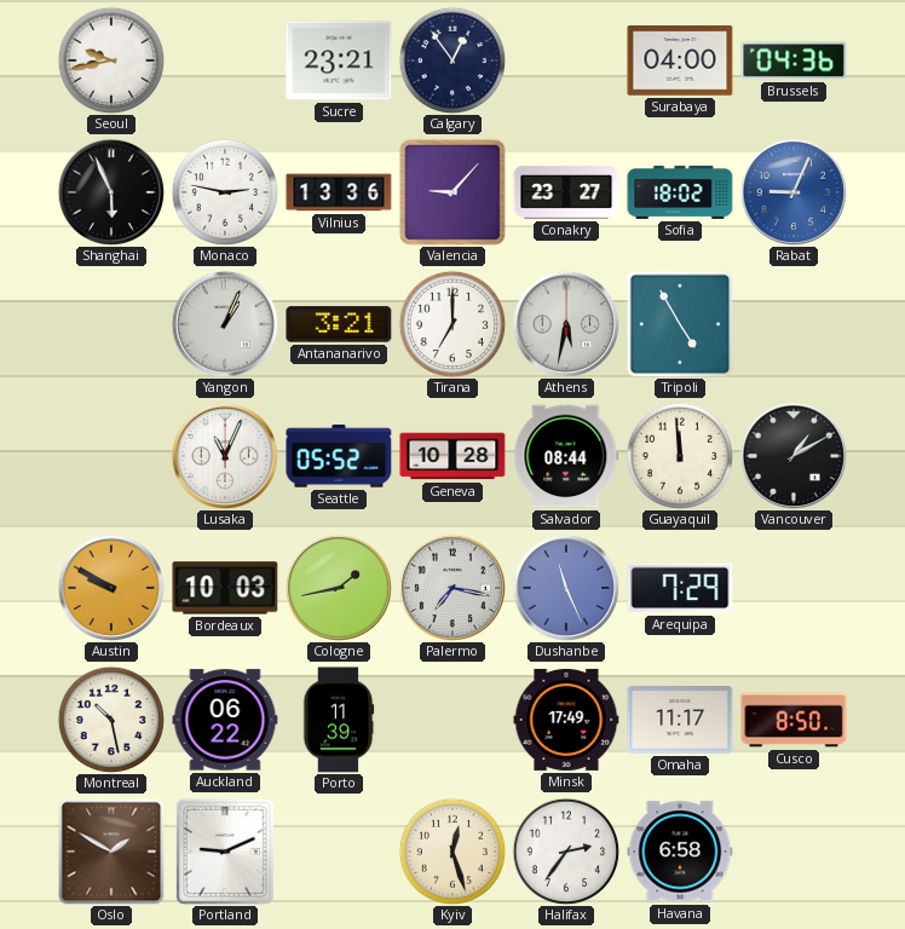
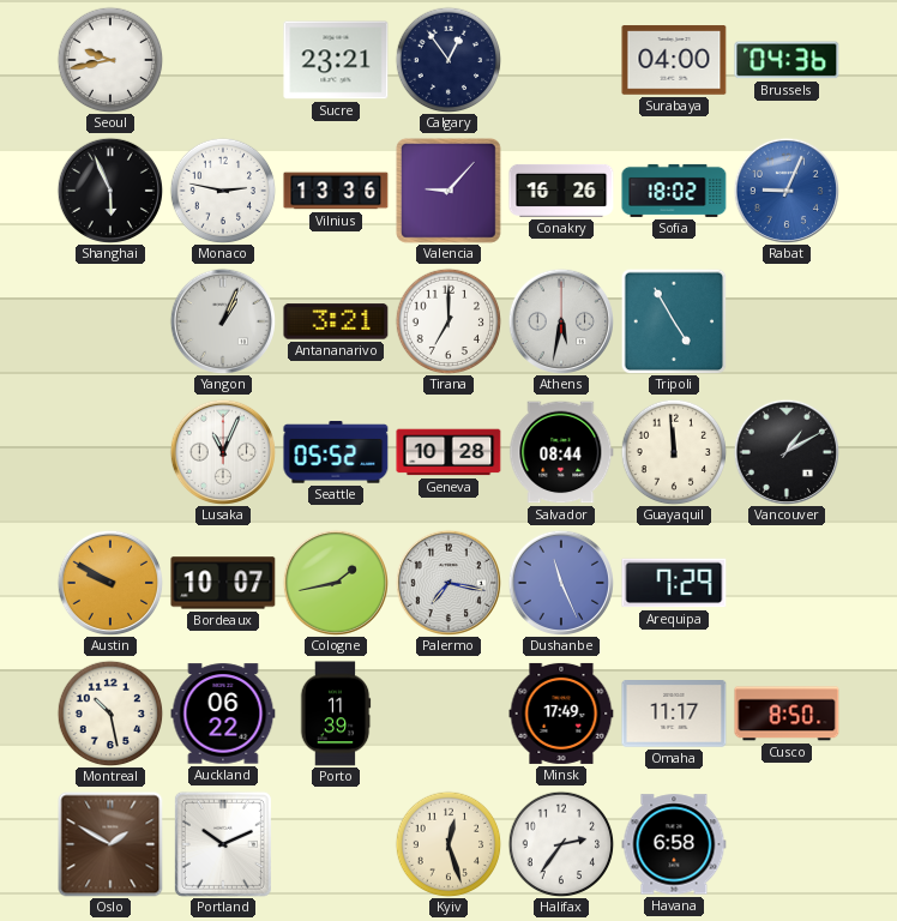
Conakry: 23:27 -> 16:26 (561, 191)
Bordeaux: 10:03 -> 10:07 (223, 583)
Portland: 9:11 -> 10:11 (223, 844)
